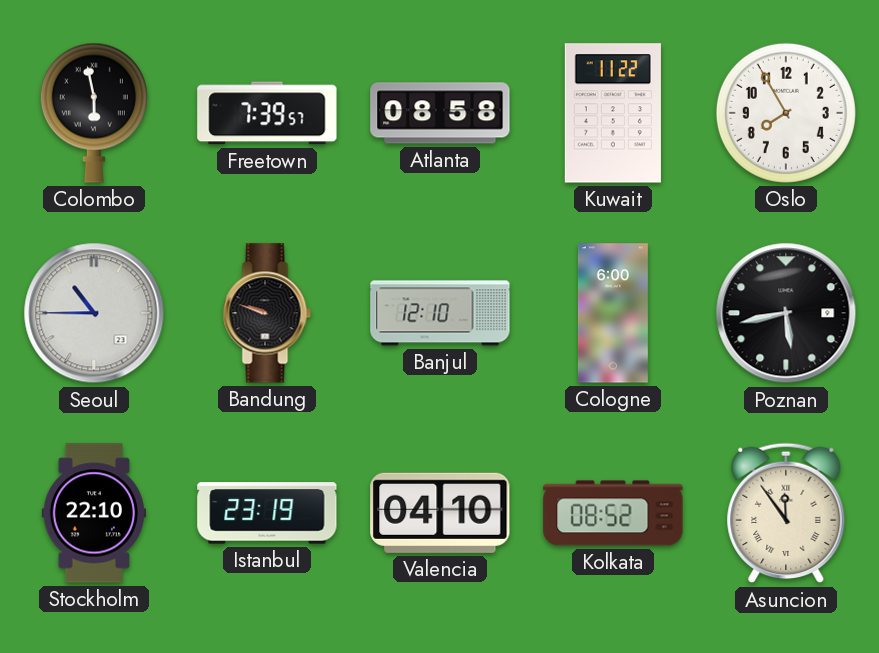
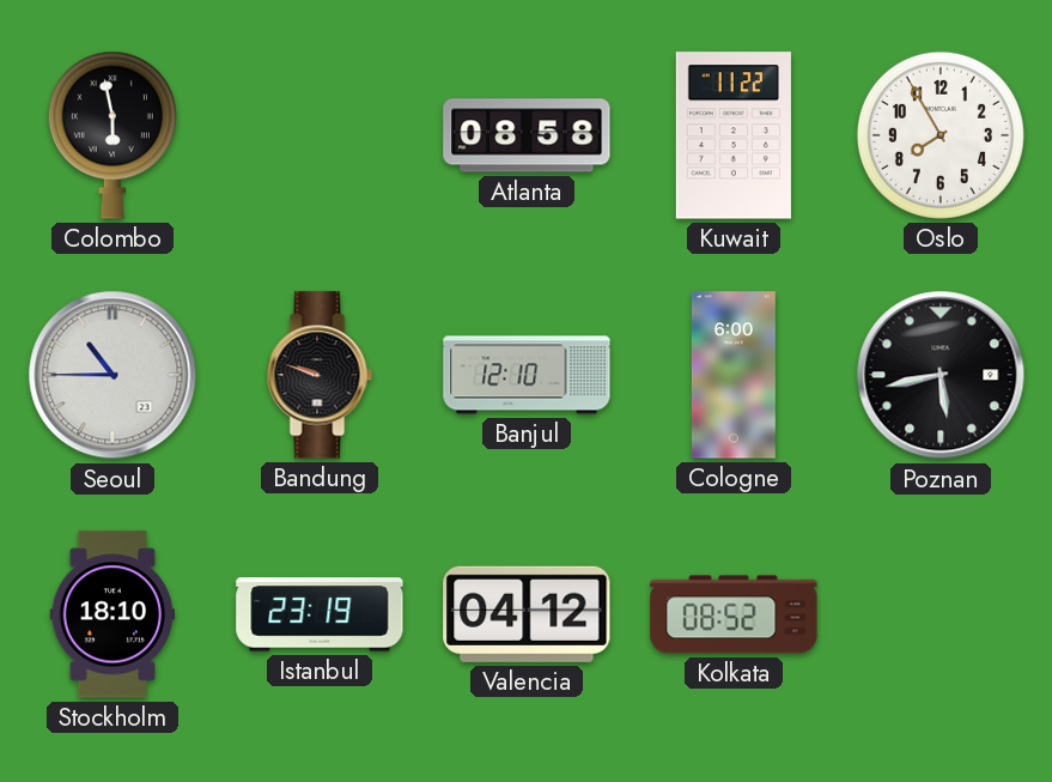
Freetown: 7:39 -> none (267, 113)
Stockholm: 22:10 -> 18:10 (111, 614)
Valencia: 04:10 -> 04:12 (527, 614)
Asuncion: 11:54 -> none (786, 513)
